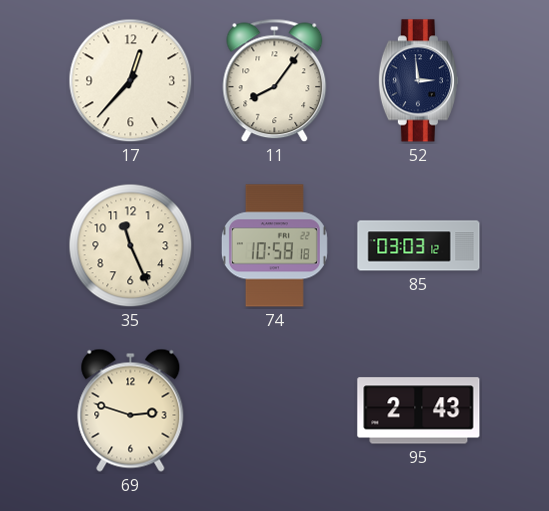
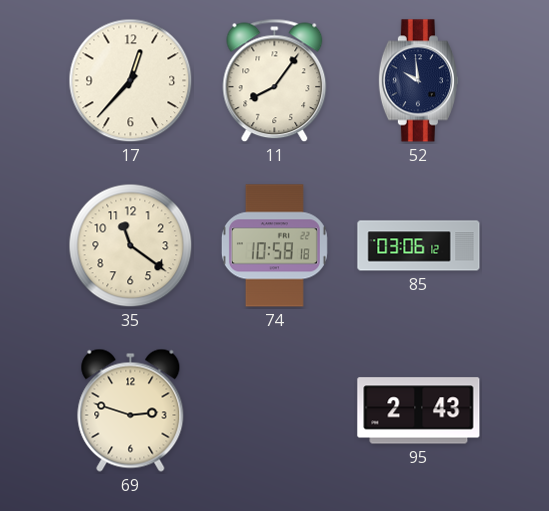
52: 2:59 -> 9:59 (418, 81)
35: 11:26 -> 11:21 (131, 246)
85: 03:03 -> 03:06 (419, 246)
